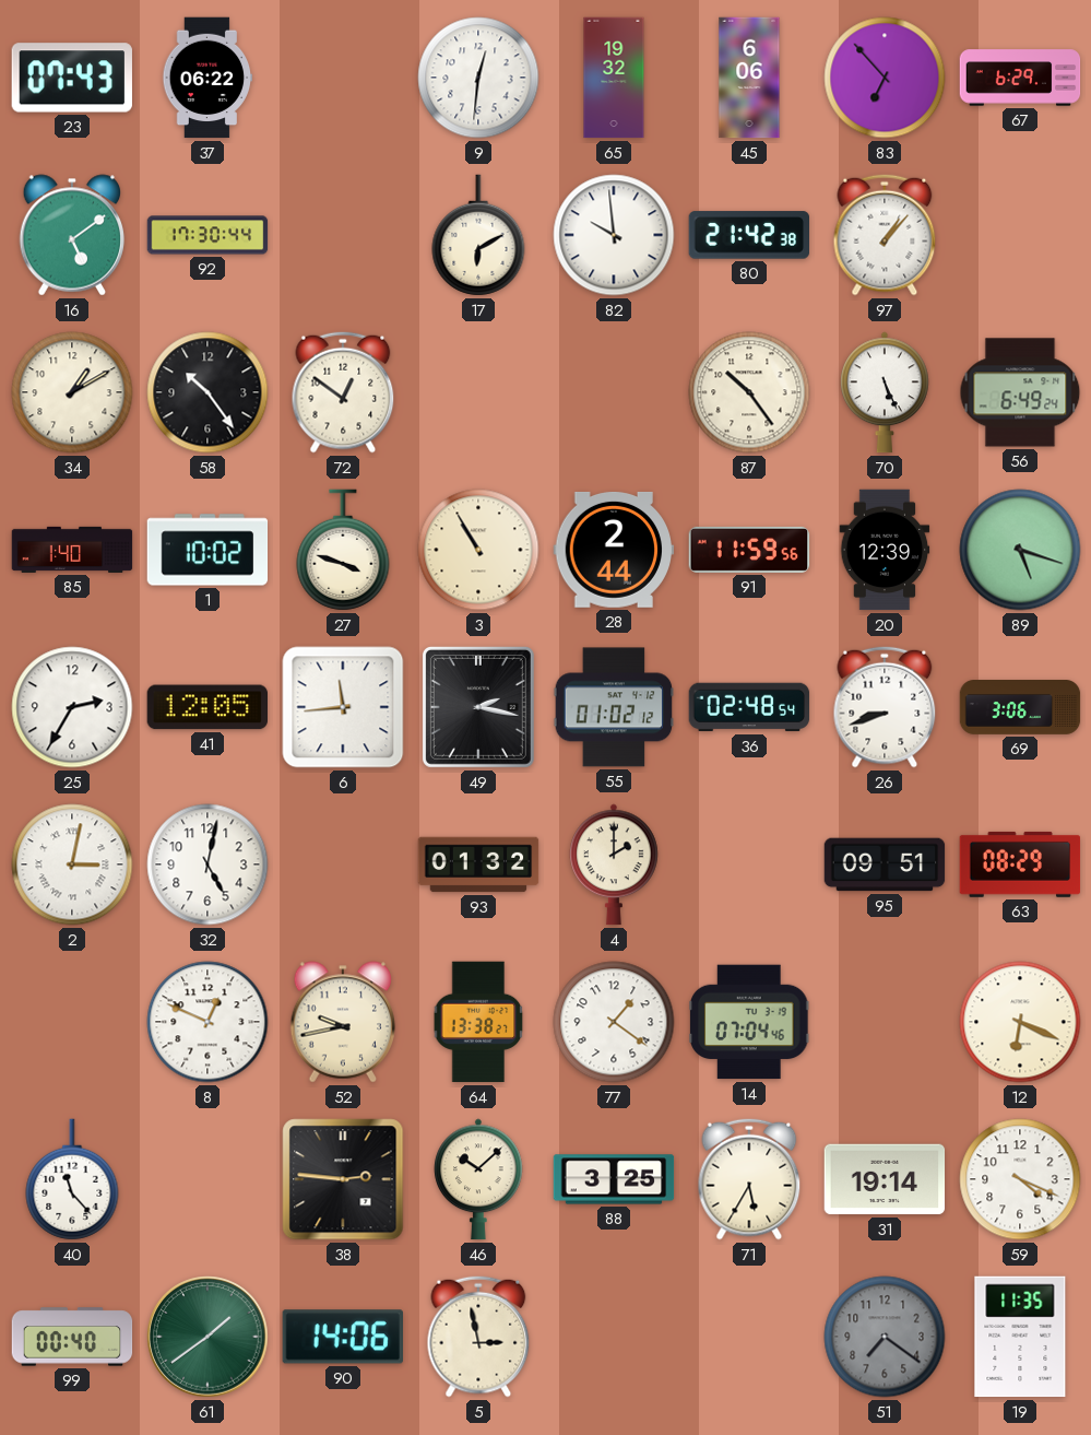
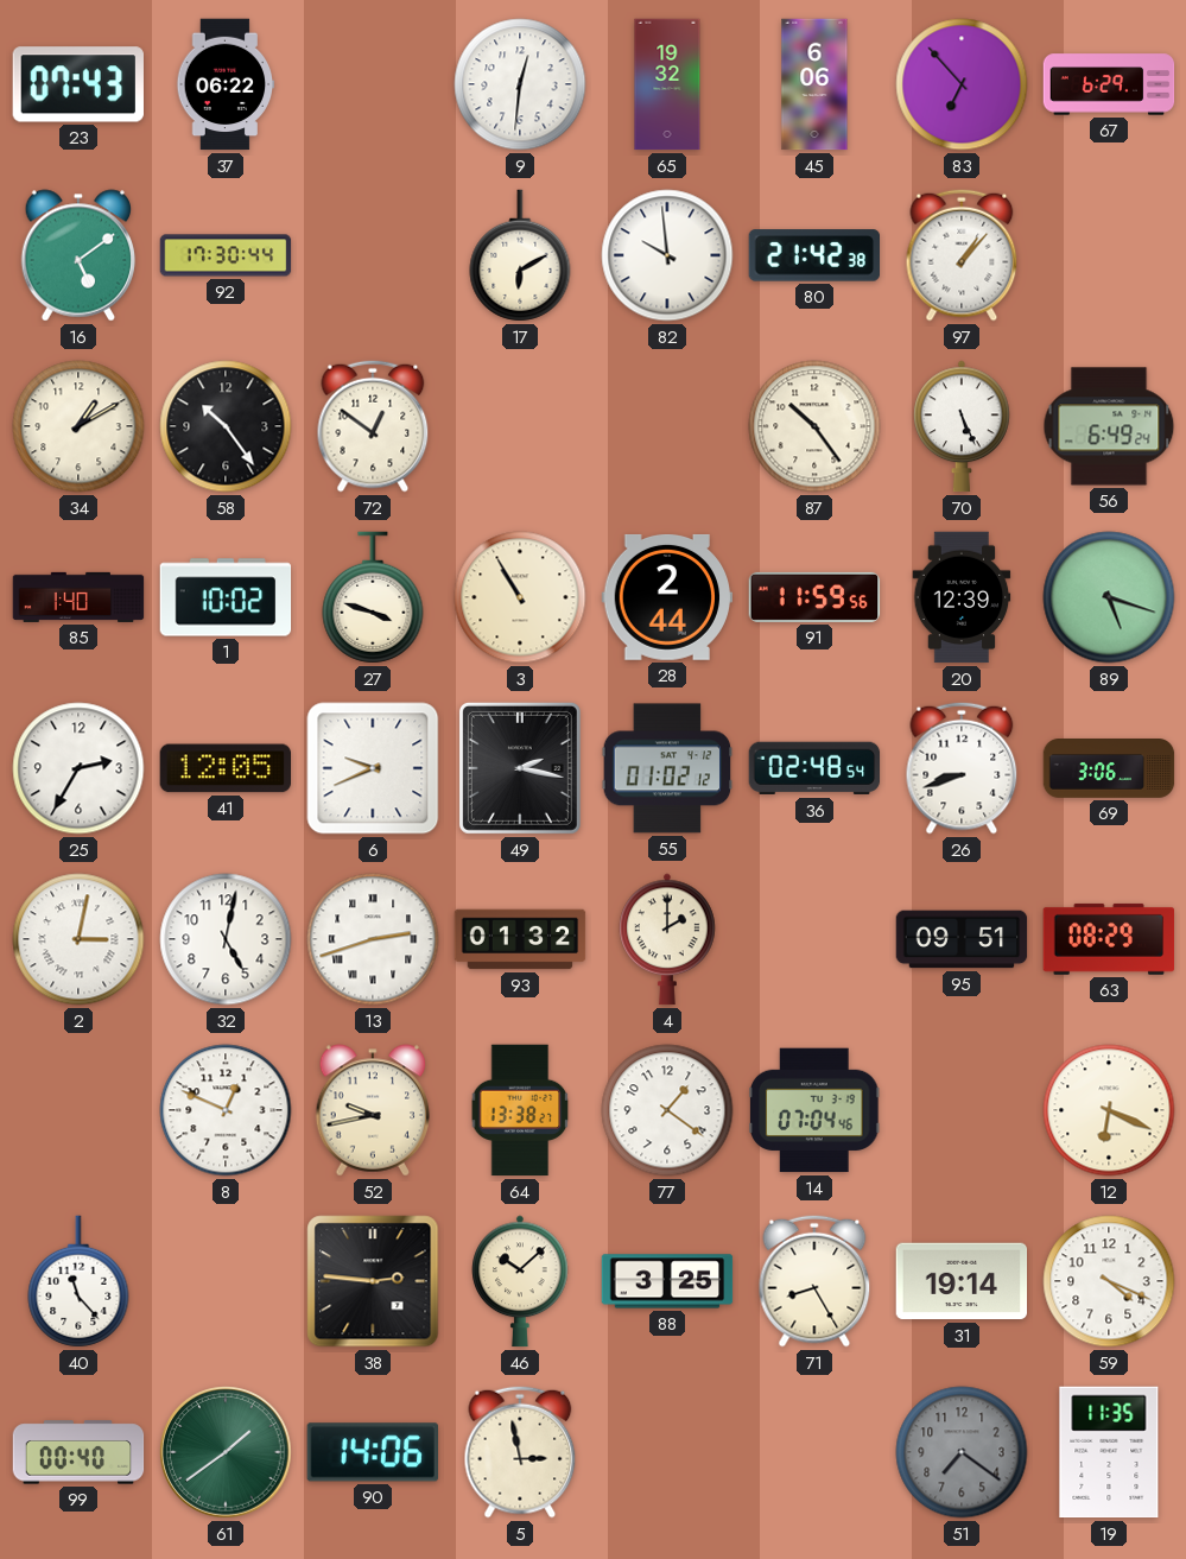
6: 11:44 -> 9:41 (373, 768)
13: none -> 2:42 (373, 939)
71: 5:35 -> 8:25 (814, 1281)
